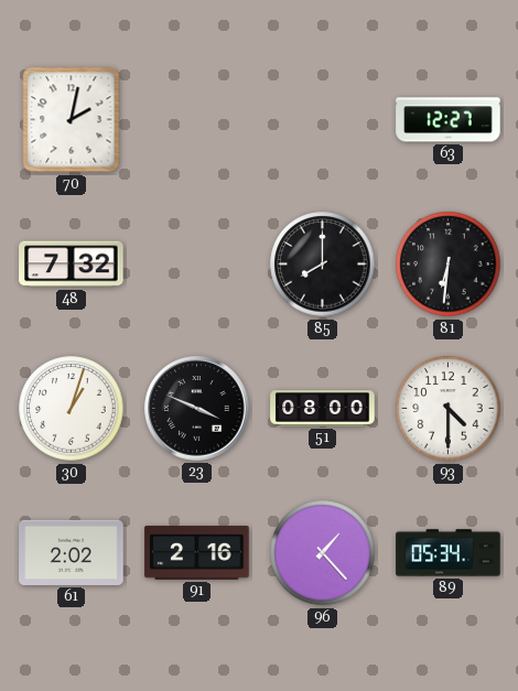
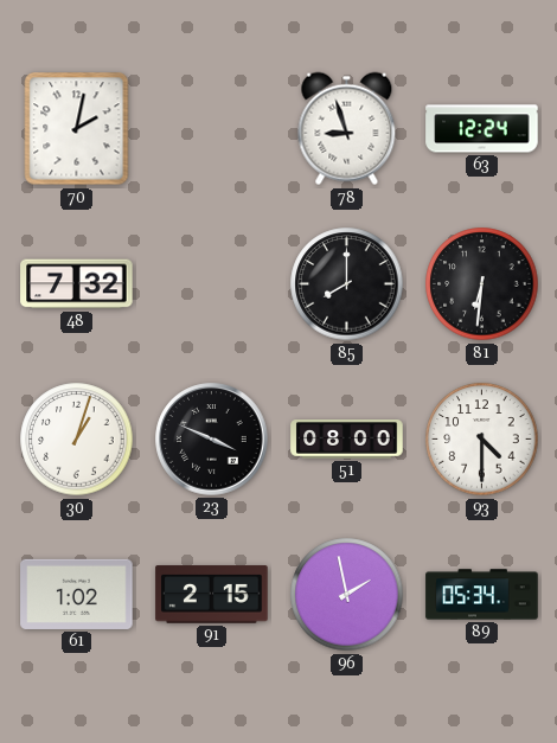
78: none -> 8:57 (347, 129)
63: 12:27 -> 12:24 (482, 129)
61: 2:02 -> 1:02 (77, 594)
91: 2:16 -> 2:15 (212, 595)
96: 1:23 -> 1:58 (347, 595)
